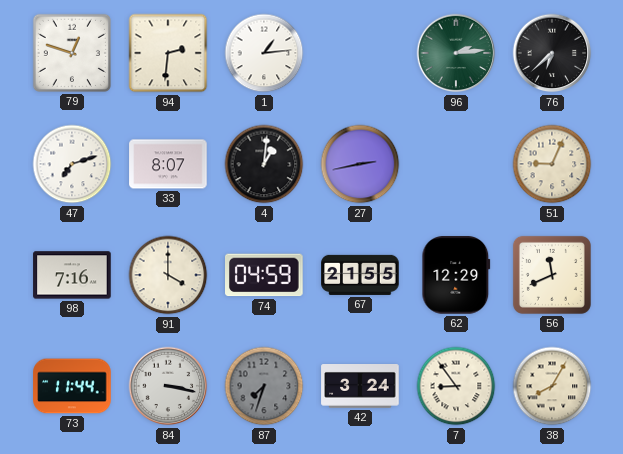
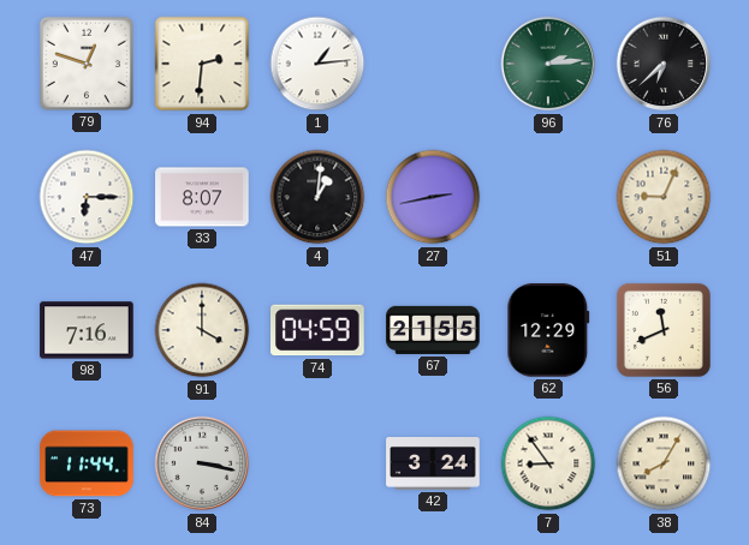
47: 7:12 -> 6:15 (87, 197)
87: 7:33 -> none (264, 386)
